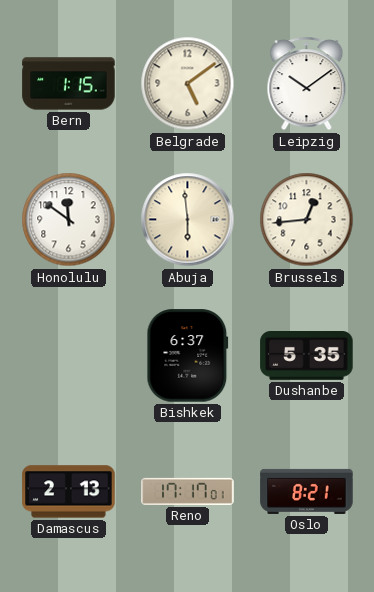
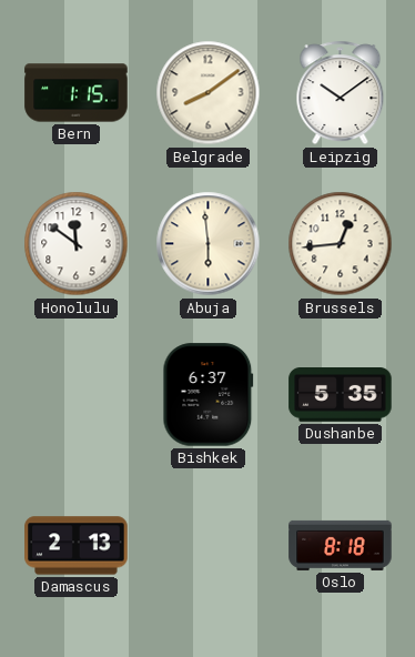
Belgrade: 5:09 -> 8:09 (209, 93)
Reno: 17:17 -> none (188, 491)
Oslo: 8:21 -> 8:18 (341, 545)
